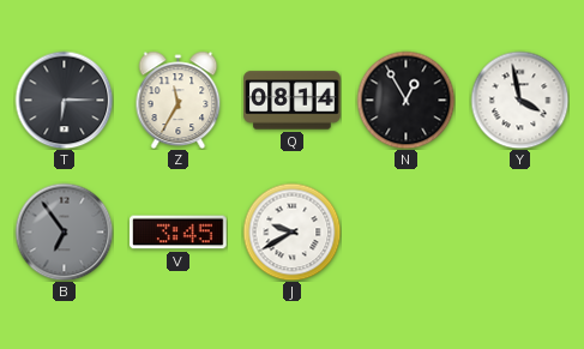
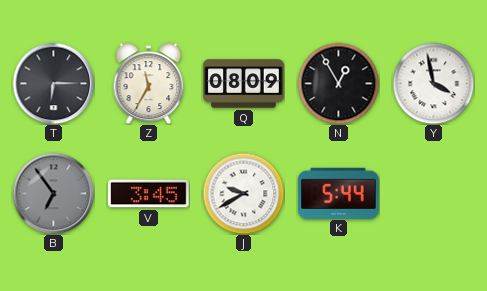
Q: 08:14 -> 08:09 (244, 84)
K: none -> 5:44 (339, 193)
